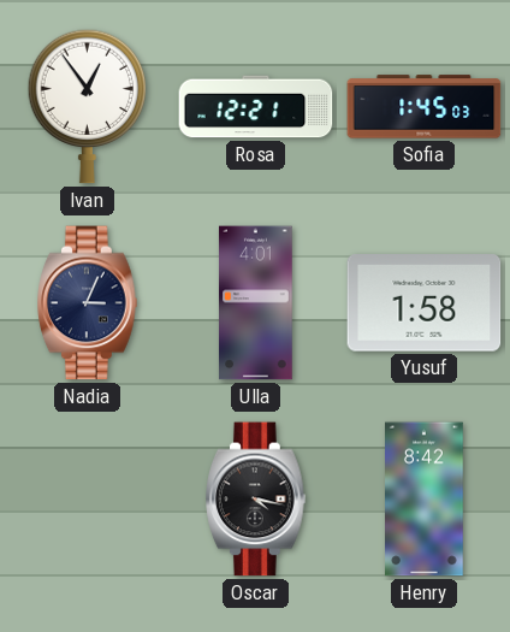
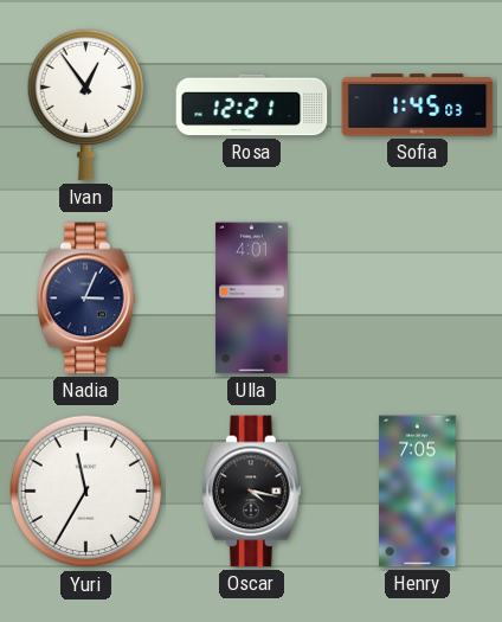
Yusuf: 1:58 -> none (425, 303)
Yuri: none -> 11:35 (86, 492)
Henry: 8:42 -> 7:05 (418, 492)
